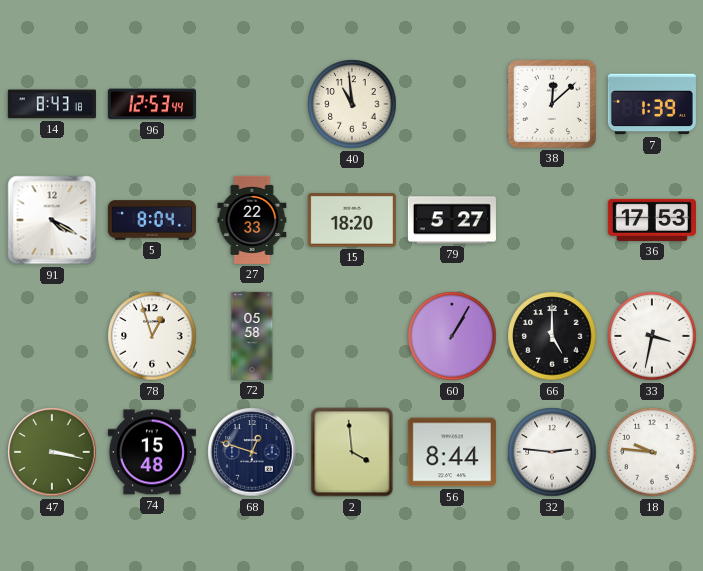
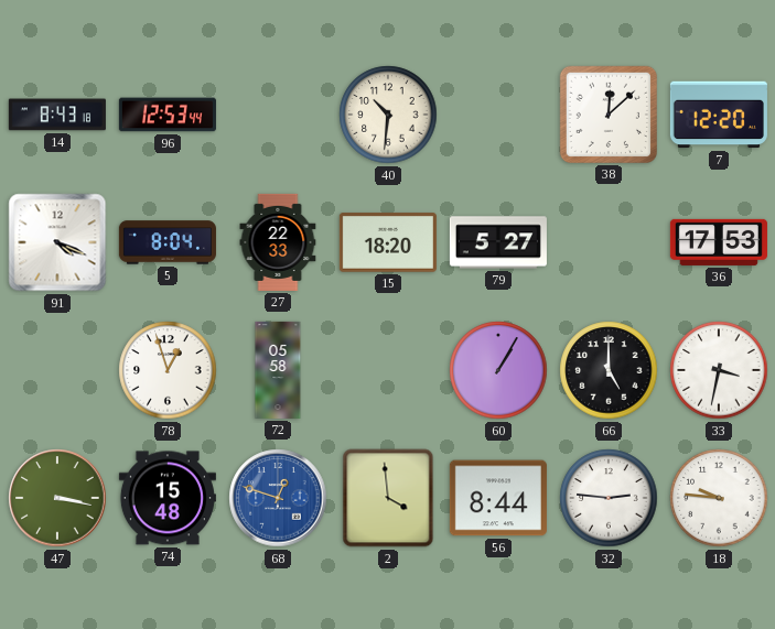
40: 10:59 -> 10:31 (388, 115)
7: 1:39 -> 12:20 (719, 115)
91: 4:20 -> 4:19 (57, 242)
68 dial: navy -> blue (278, 498)
